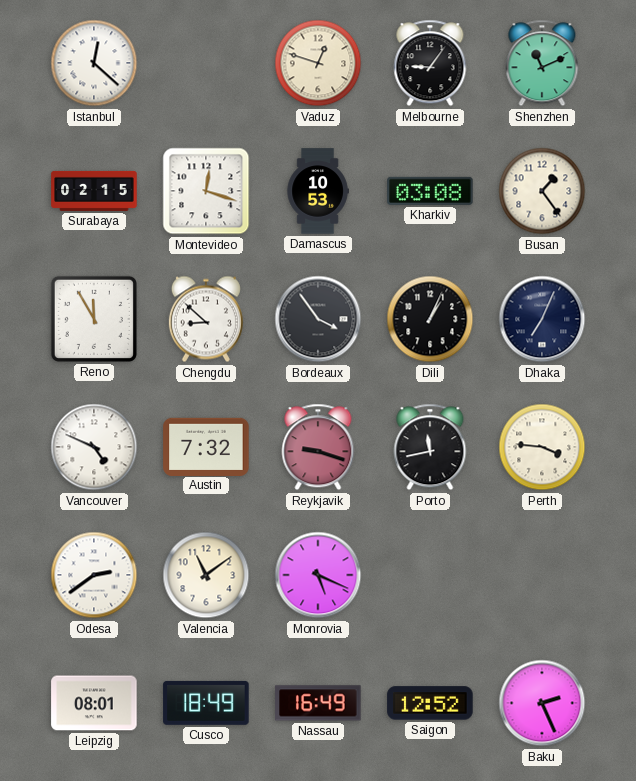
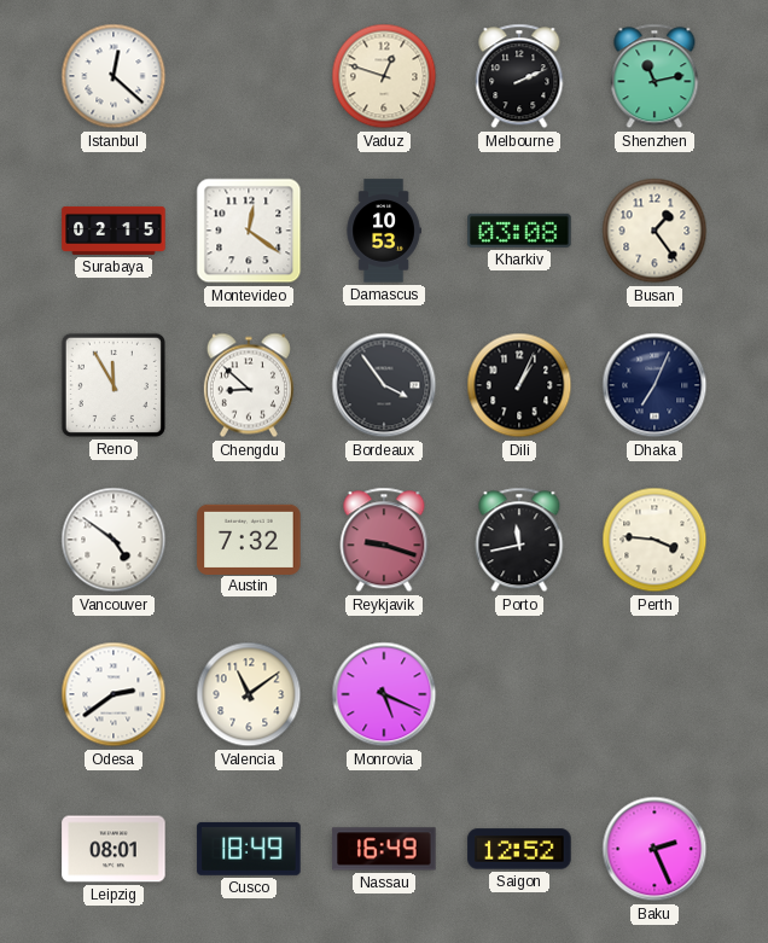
Melbourne: 9:06 -> 2:11 (519, 76)
Shenzhen: 11:11 -> 11:13 (654, 76)
Montevideo: 12:18 -> 12:21 (249, 231)
Vancouver: 4:49 -> 4:51 (114, 540)
